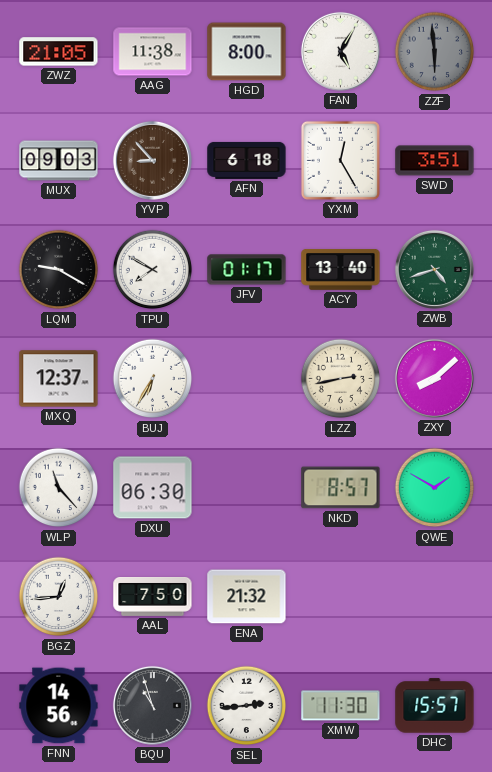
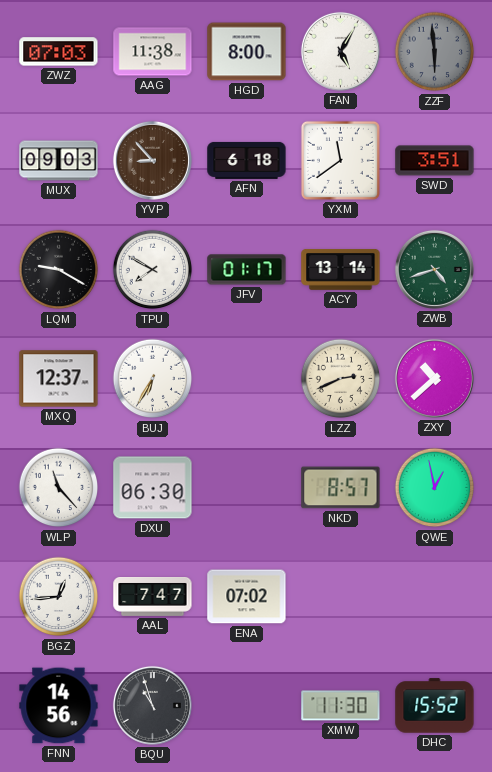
ZWZ: 21:05 -> 07:03 (59, 52)
YXM: 12:25 -> 11:39 (340, 160)
ACY: 13:40 -> 13:14 (341, 270)
LZZ: 2:43 -> 2:41 (341, 379)
ZXY: 8:08 -> 10:38 (434, 378)
QWE: 1:50 -> 12:58 (435, 488)
AAL: 7:50 -> 7:47 (153, 597)
ENA: 21:32 -> 07:02 (247, 597)
SEL: 2:44 -> none (247, 706)
DHC: 15:57 -> 15:52 (435, 706)
